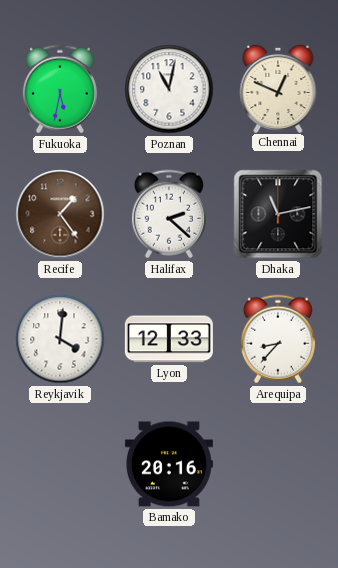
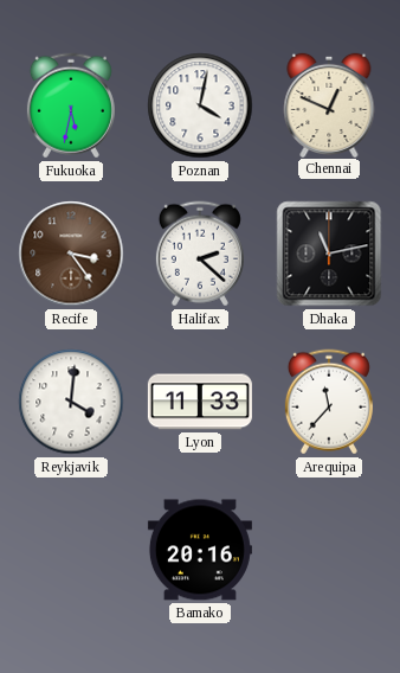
Poznan: 11:02 -> 4:02 (200, 105)
Recife: 1:24 -> 3:24 (71, 254)
Lyon: 12:33 -> 11:33 (200, 402)
Arequipa: 8:37 -> 11:37 (329, 402)
